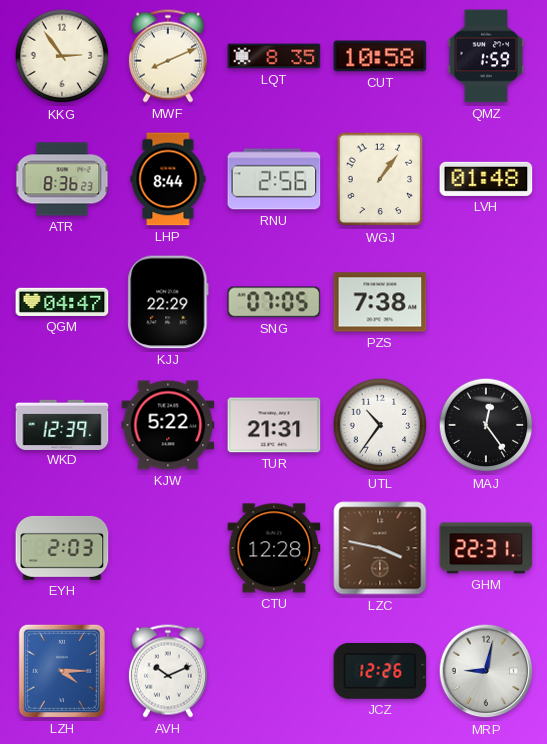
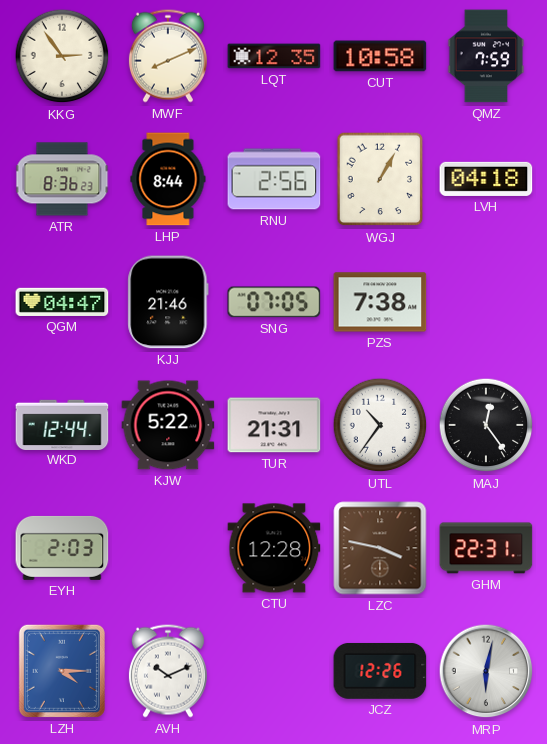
LQT: 8:35 -> 12:35 (274, 56)
QMZ: 1:59 -> 7:59 (486, 56)
WGJ: 1:06 -> 1:05 (380, 179)
LVH: 01:48 -> 04:18 (486, 179)
KJJ: 22:29 -> 21:46 (168, 302)
WKD: 12:39 -> 12:44 (62, 424)
MRP: 9:02 -> 6:02 (486, 671)
